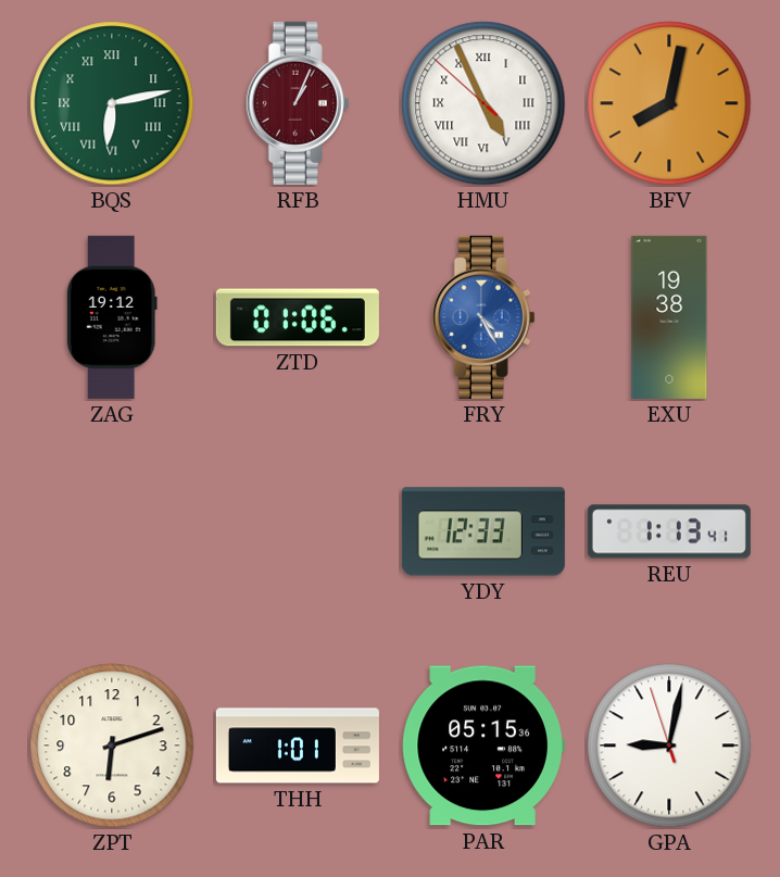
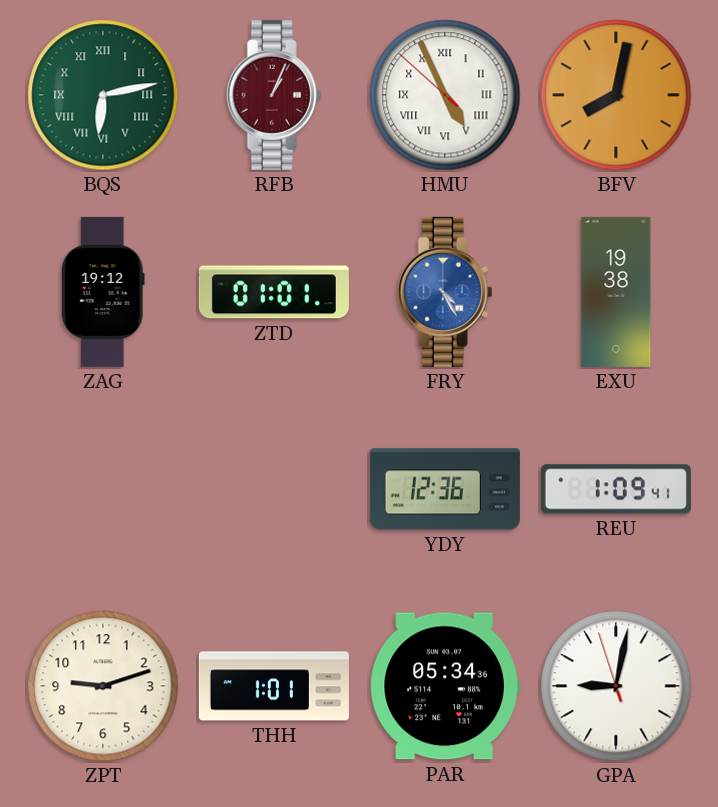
ZTD: 01:06 -> 01:01 (274, 292)
YDY: 12:33 -> 12:36 (445, 489)
REU: 1:13 -> 1:09 (616, 489)
ZPT: 6:12 -> 9:12 (103, 686)
PAR: 05:15 -> 05:34 (445, 686)
